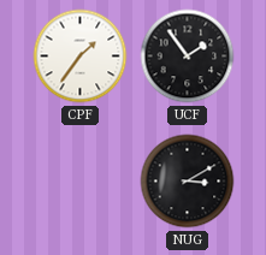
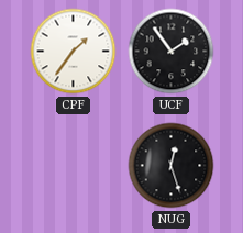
NUG: 3:10 -> 12:27 (172, 166)
